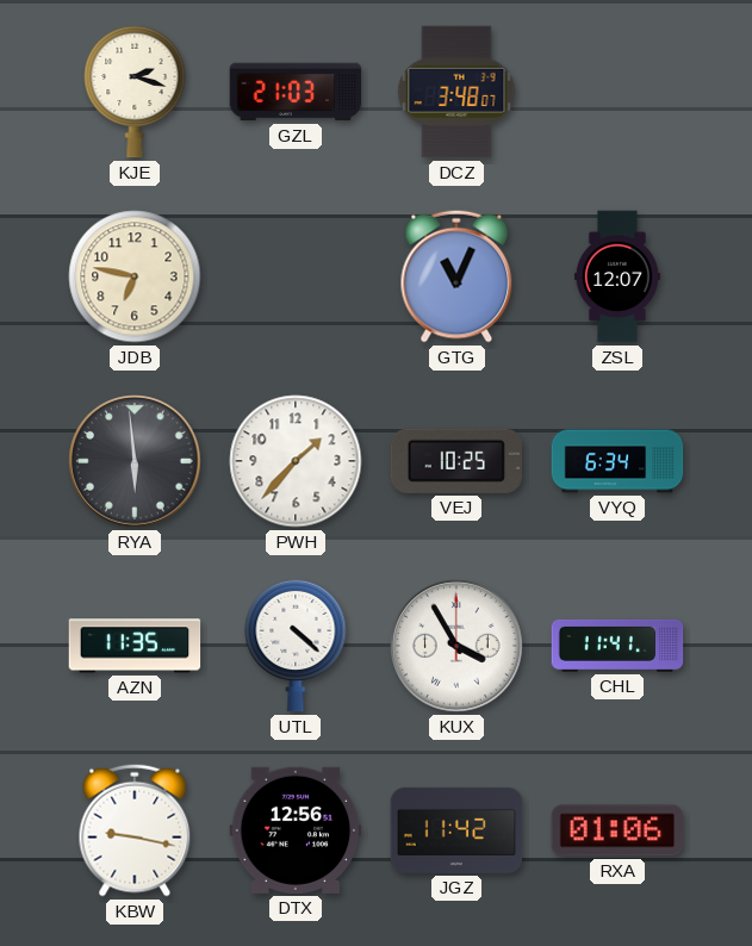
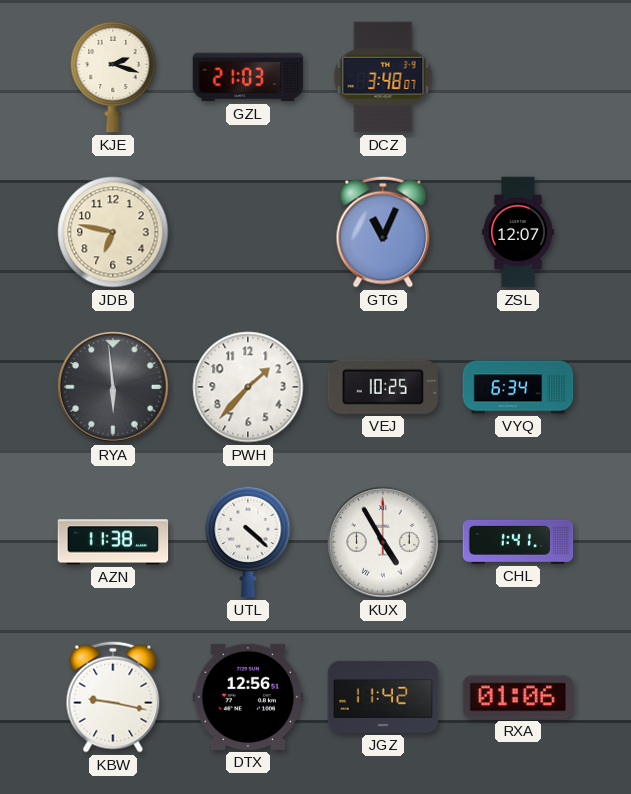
AZN: 11:35 -> 11:38 (113, 542)
KUX: 3:55 -> 4:55 (383, 542)
CHL: 11:41 -> 1:41 (518, 542)
